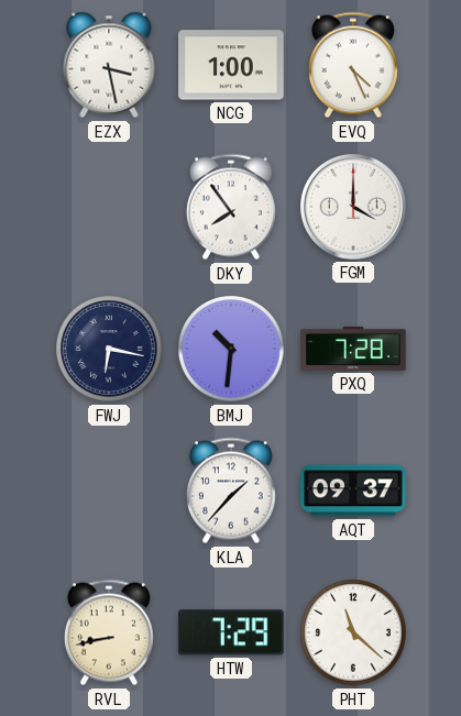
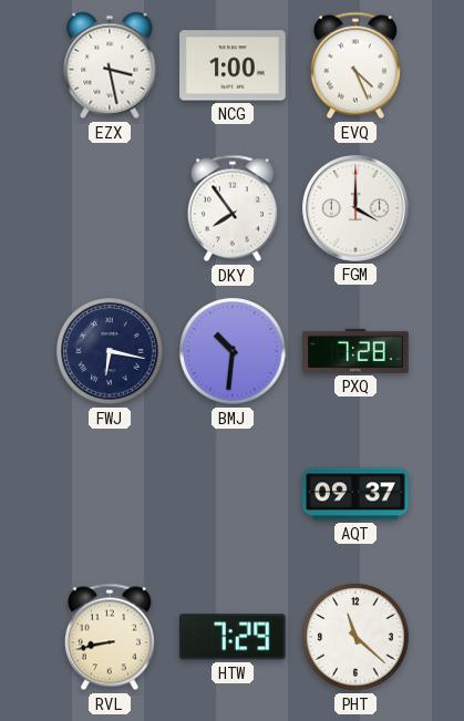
KLA: 1:37 -> none (231, 491)
